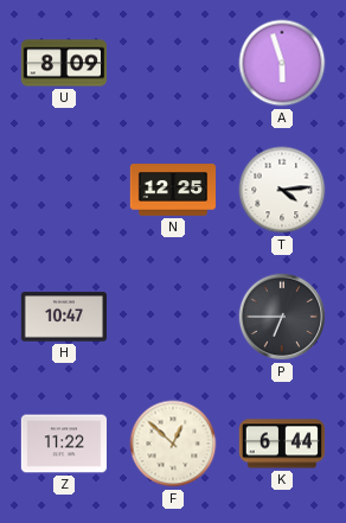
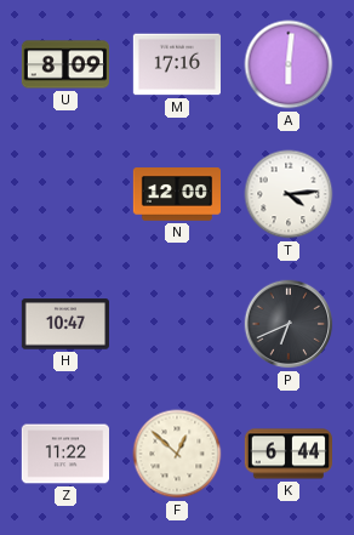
M: none -> 17:16 (176, 64)
A: 5:57 -> 6:01 (289, 64)
N: 12:25 -> 12:00 (176, 194)
P: 6:45 -> 6:41 (289, 324)
